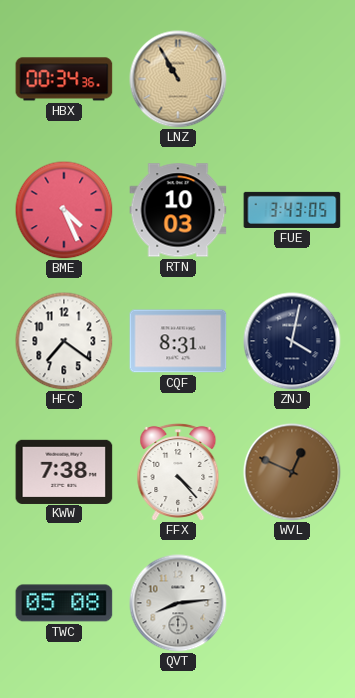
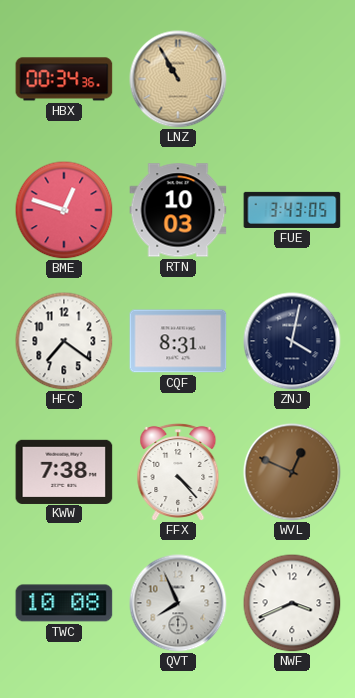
BME: 4:26 -> 12:48 (64, 210)
TWC: 05:08 -> 10:08 (64, 603)
QVT: 8:14 -> 7:56 (178, 603)
NWF: none -> 3:41 (292, 603)
